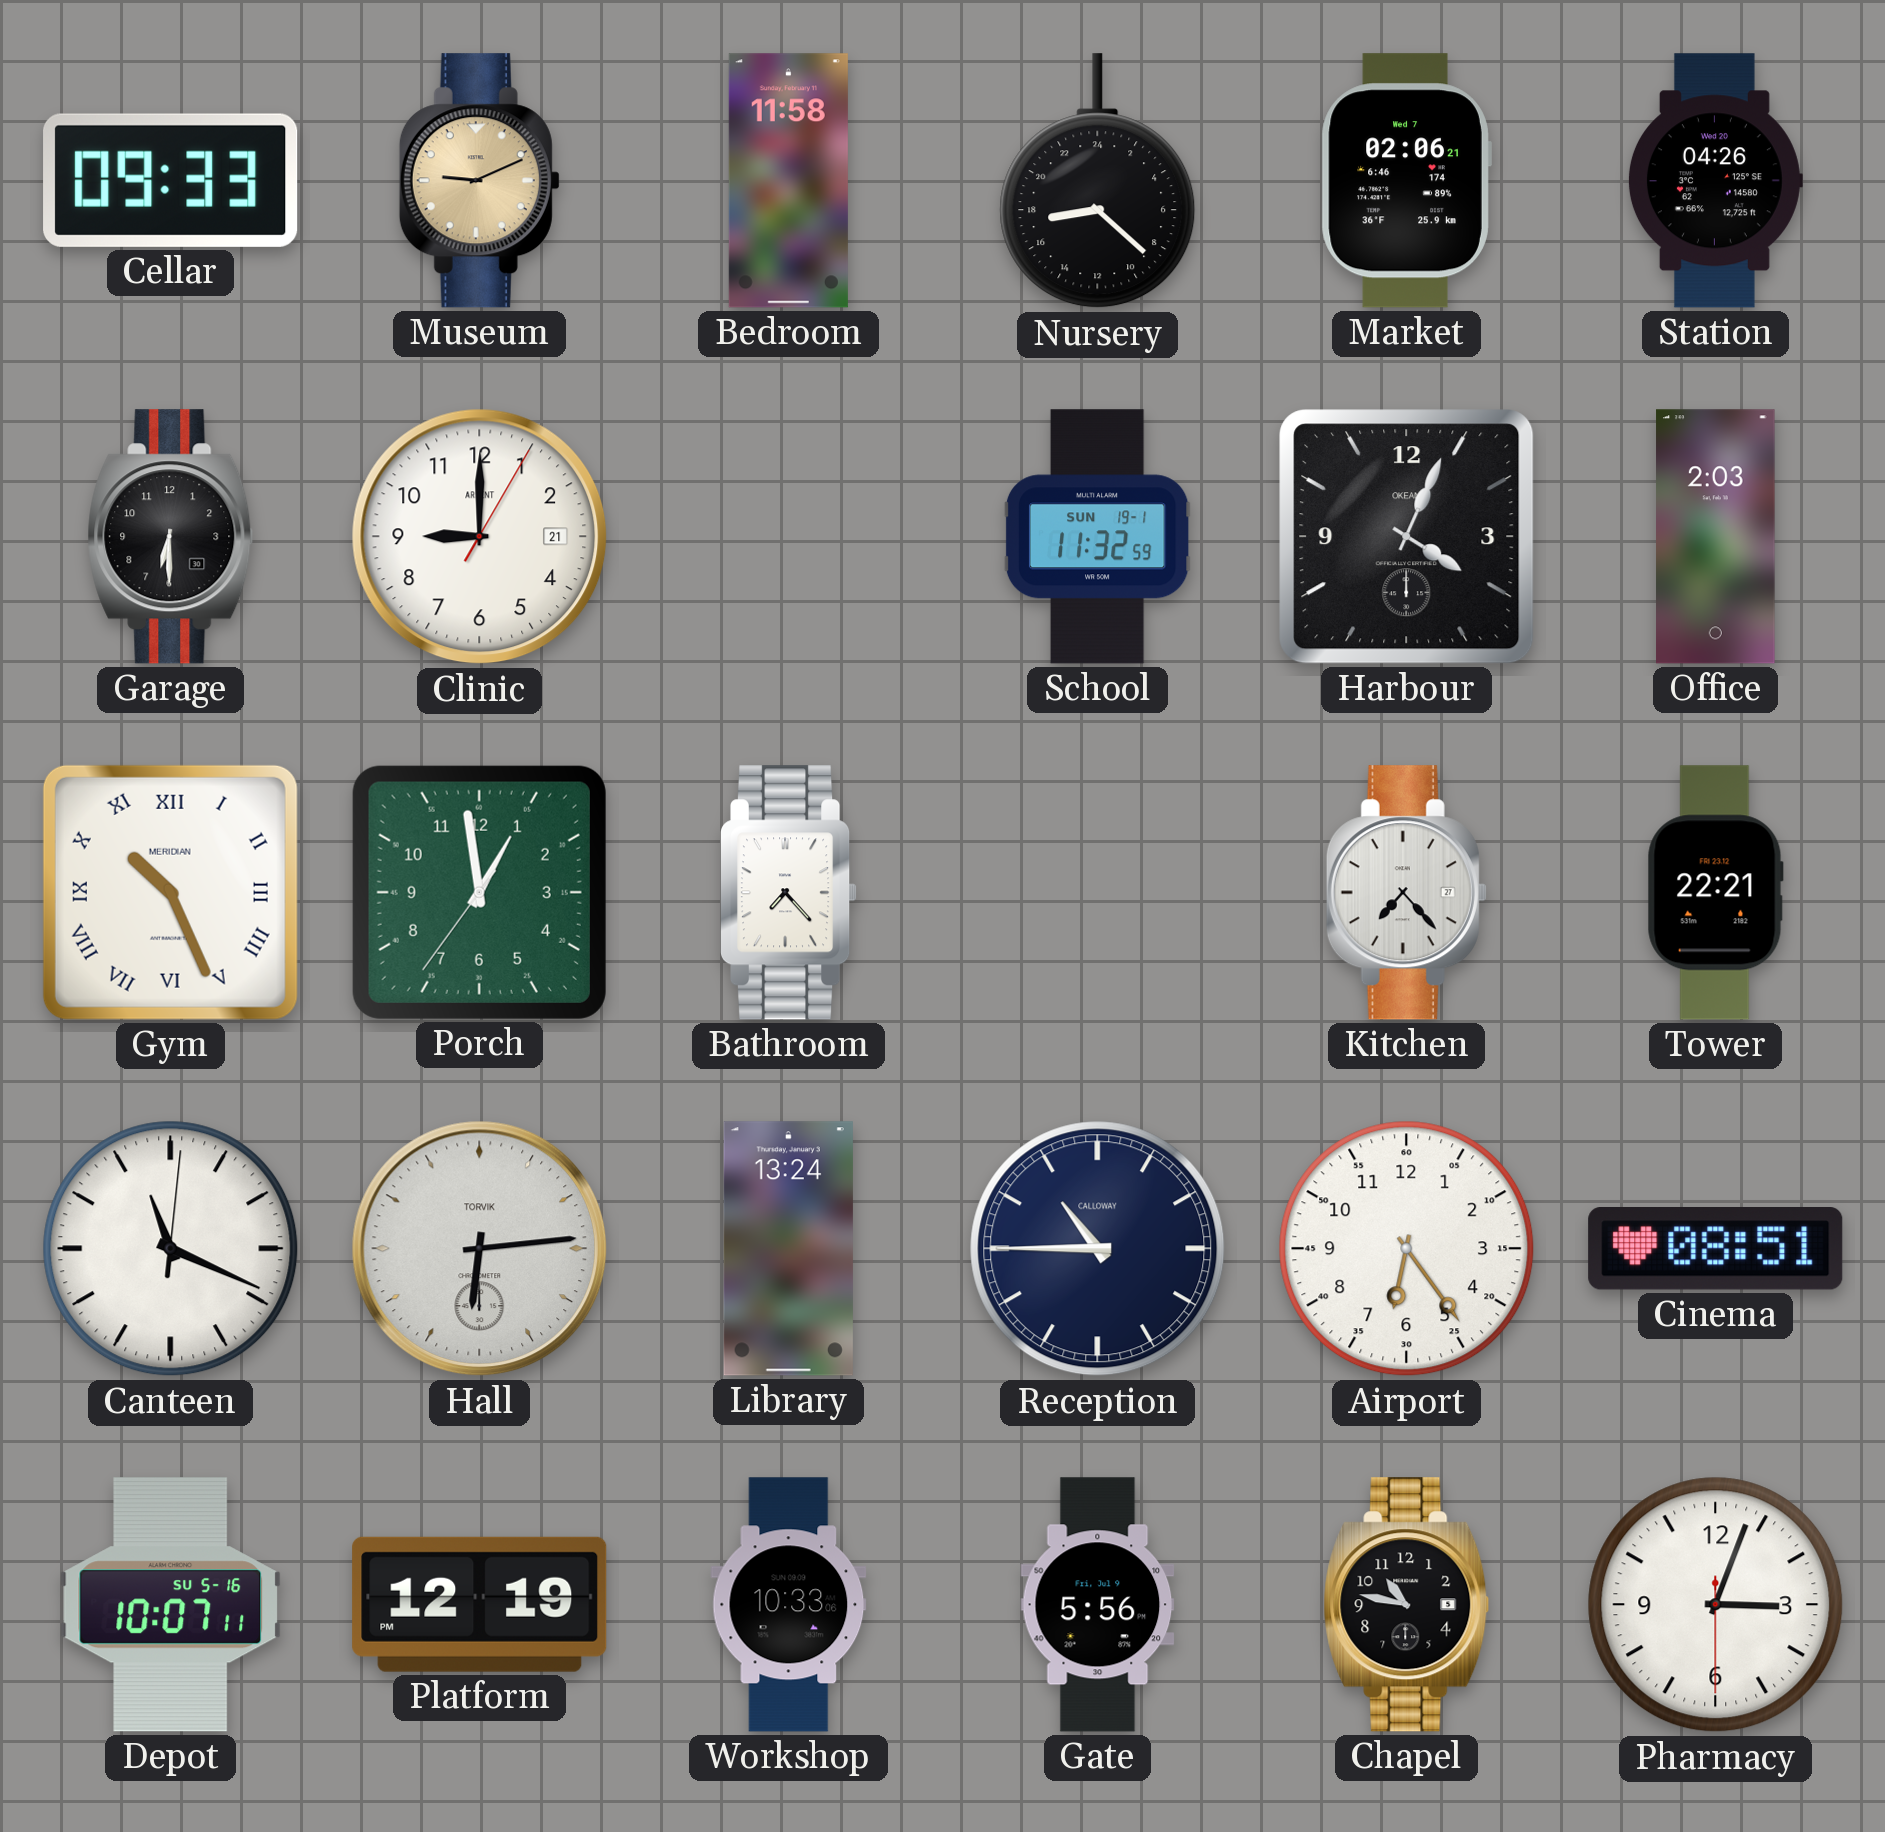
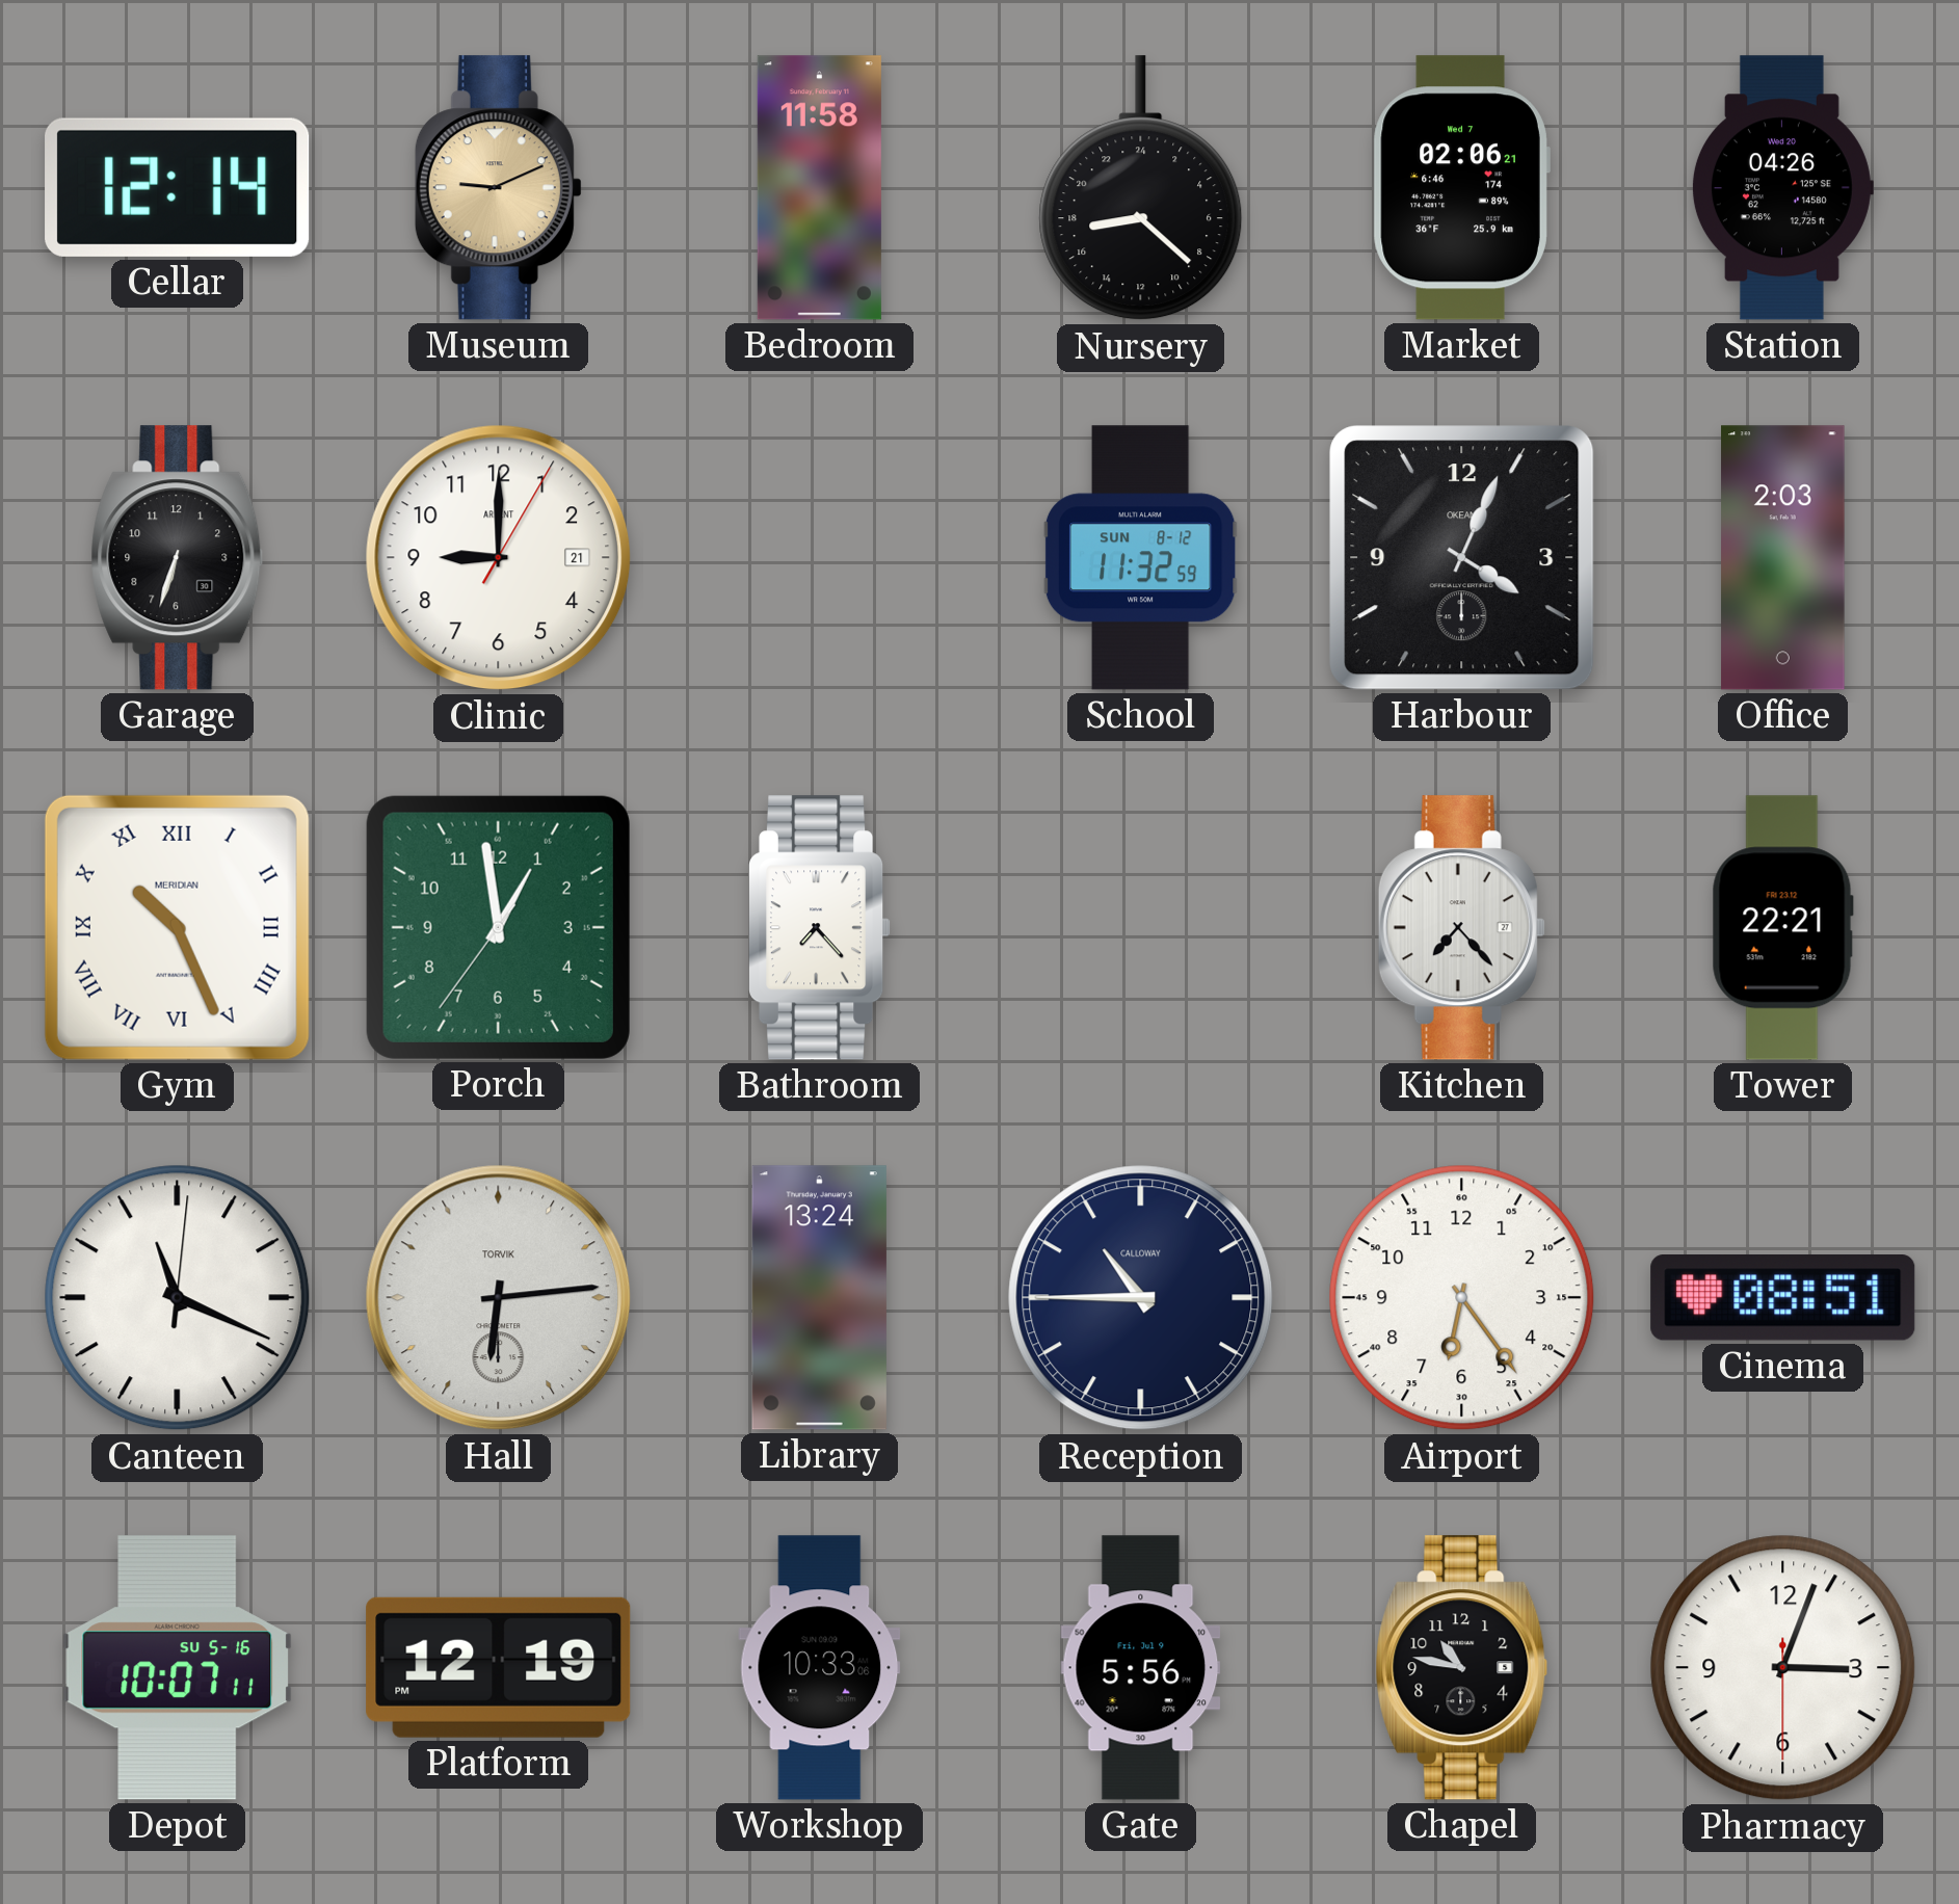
Cellar: 09:33 -> 12:14 (178, 187)
Garage: 6:30 -> 6:33 (178, 558)
School date: SUN 19-1 -> SUN 8-12 (1140, 558)
